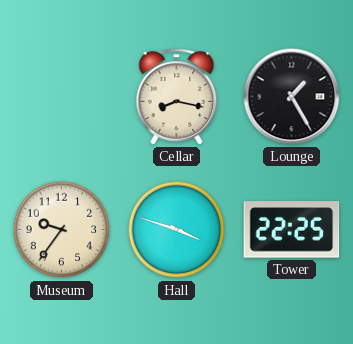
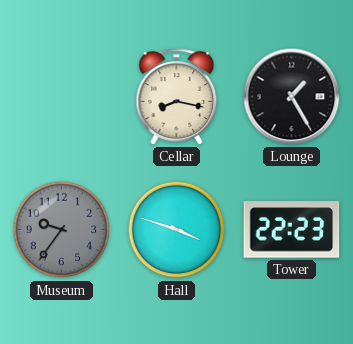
Museum dial: cream -> grey (62, 230)
Tower: 22:25 -> 22:23 (292, 230)
